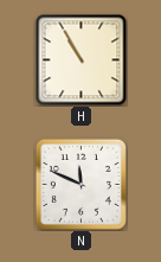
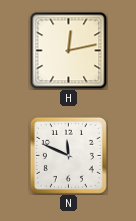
H: 10:55 -> 12:13 (68, 50)
